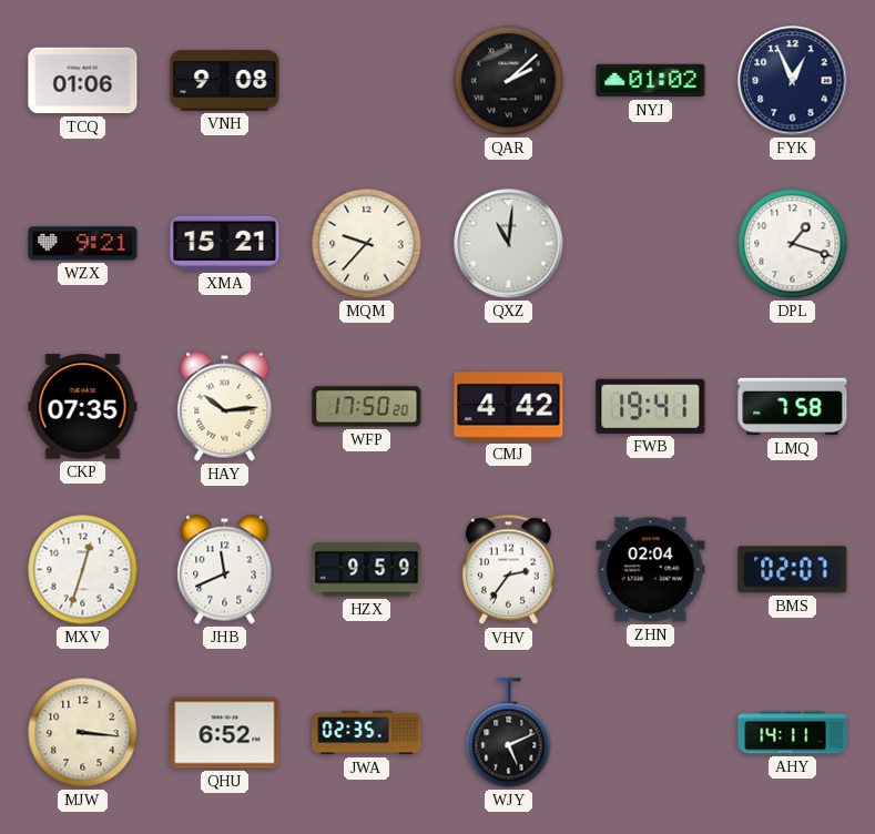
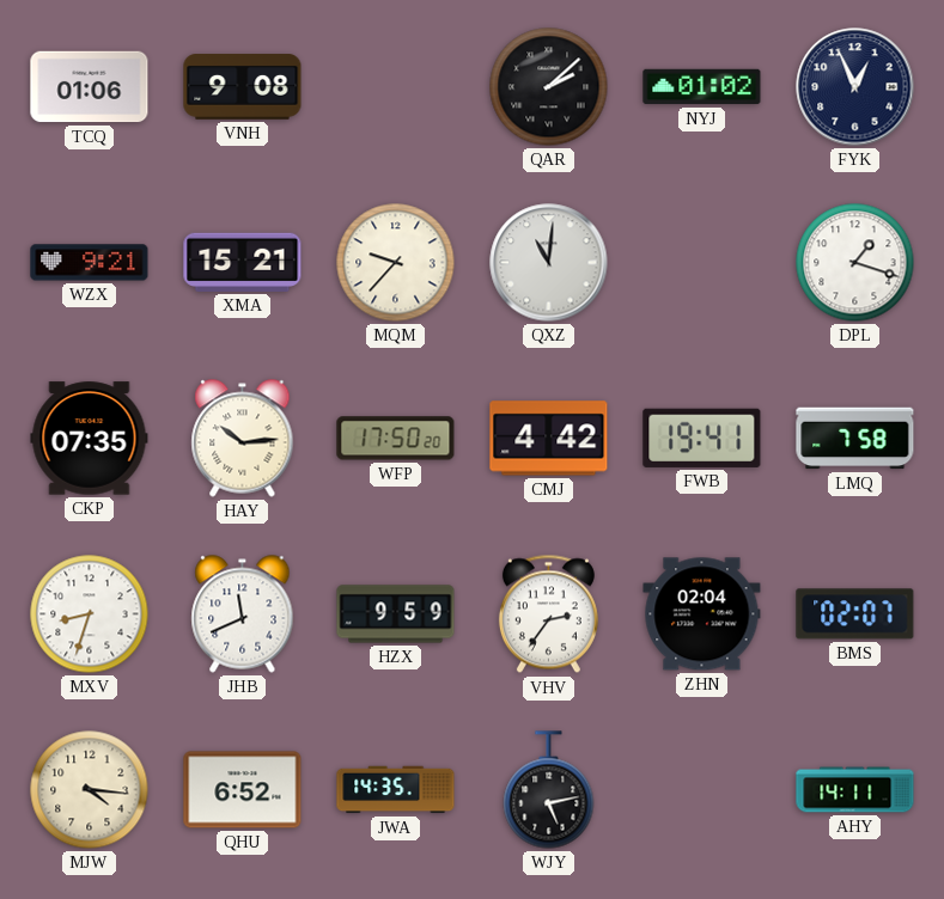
MXV: 12:33 -> 8:33 (90, 614)
MJW: 3:16 -> 4:16 (90, 790)
JWA: 02:35 -> 14:35 (396, 790)
WJY: 5:11 -> 5:13 (549, 790)
